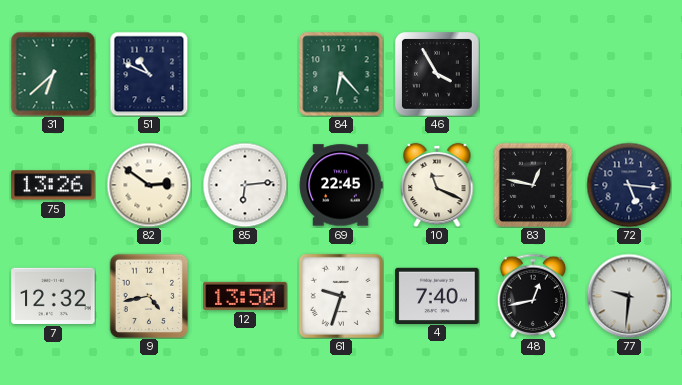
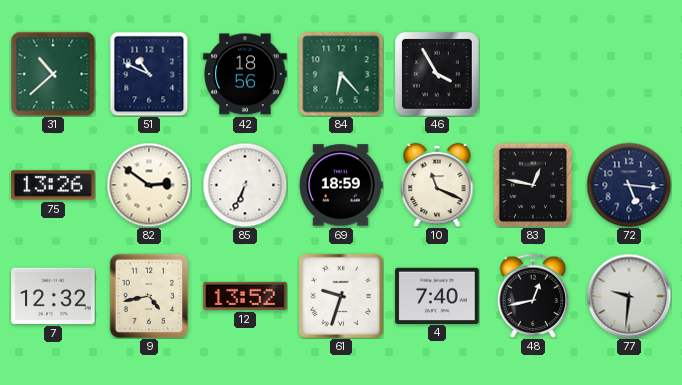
31: 6:38 -> 10:38 (53, 74)
42: none -> 18:56 (245, 74)
85: 6:14 -> 6:34 (245, 185)
69: 22:45 -> 18:59 (341, 185)
12: 13:50 -> 13:52 (245, 296)
